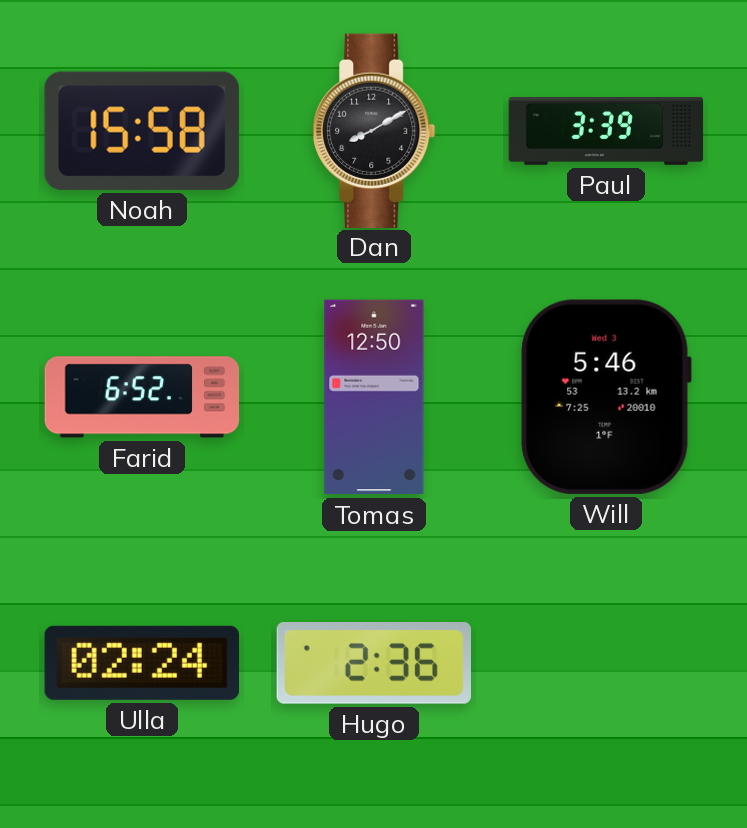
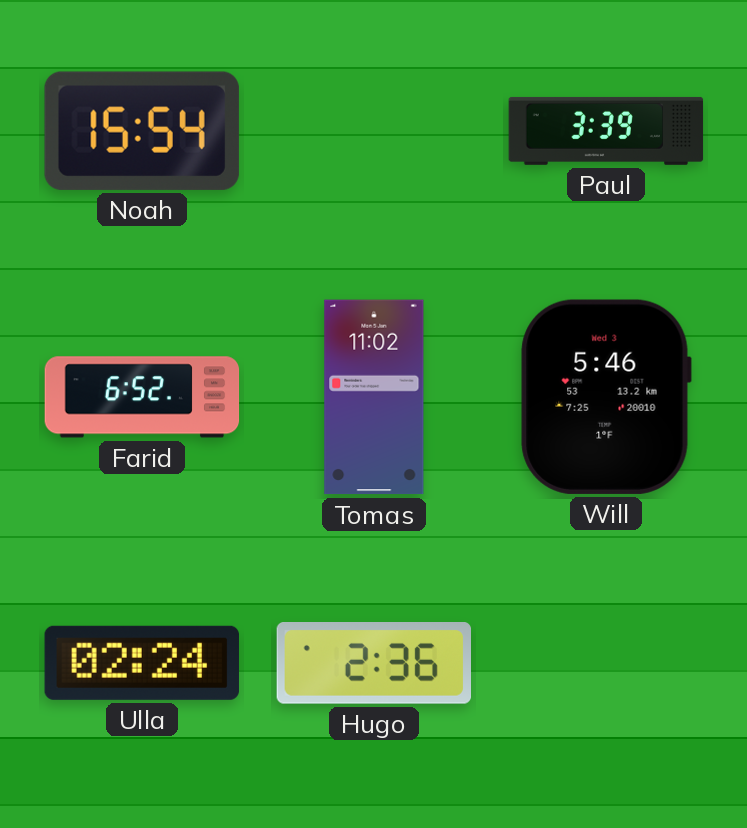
Noah: 15:58 -> 15:54 (142, 131)
Dan: 8:10 -> none (374, 130)
Tomas: 12:50 -> 11:02 (374, 397)
